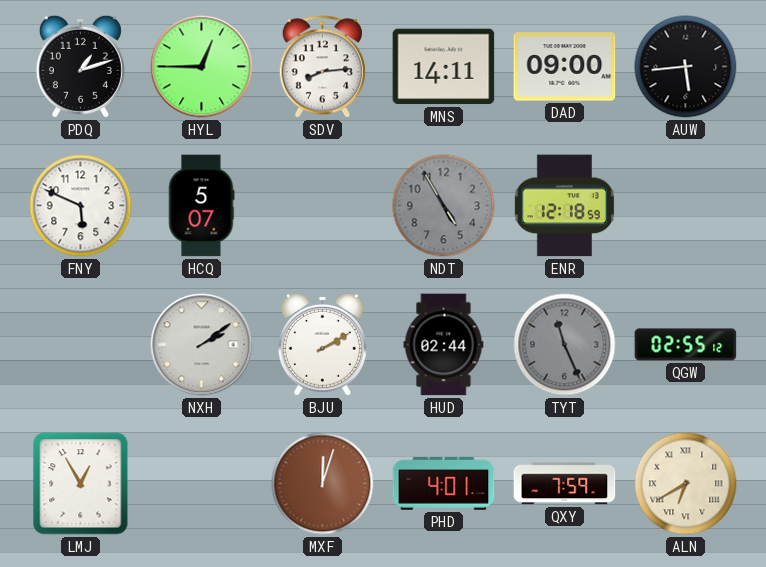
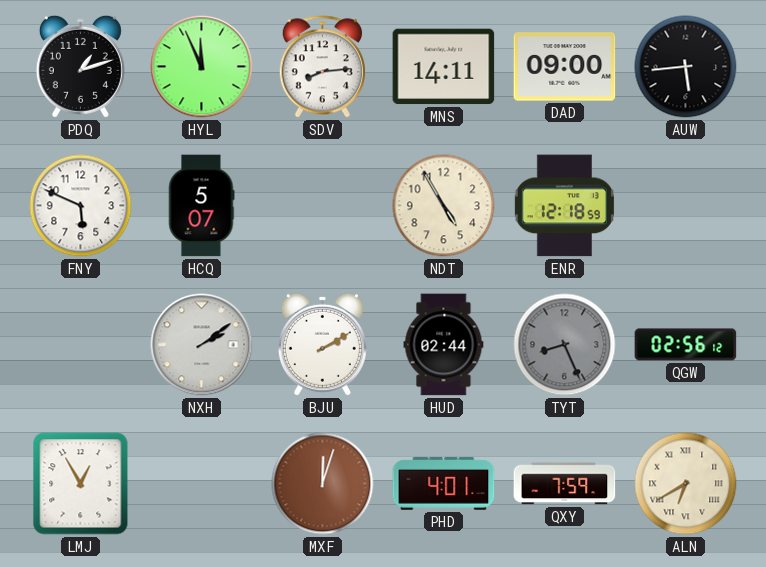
HYL: 12:45 -> 11:56 (202, 67)
NDT dial: grey -> cream (444, 206)
TYT: 11:26 -> 8:26 (565, 345)
QGW: 02:55 -> 02:56 (686, 345)
